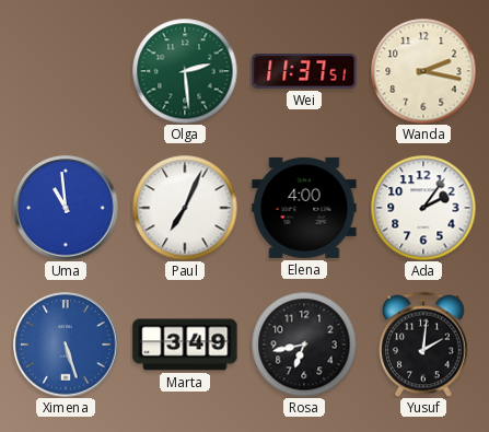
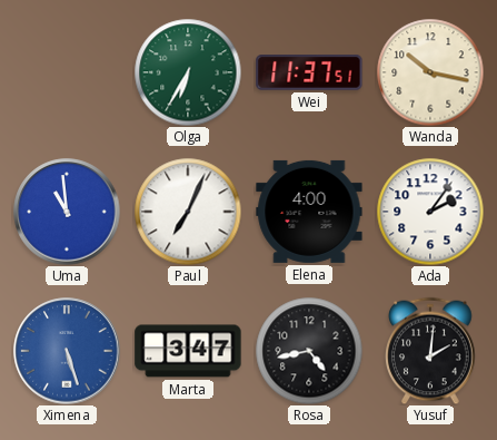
Olga: 2:29 -> 6:35 (188, 72)
Wanda: 2:17 -> 10:17 (430, 72)
Marta: 3:49 -> 3:47 (188, 351)
Rosa: 6:43 -> 4:43 (309, 351)
